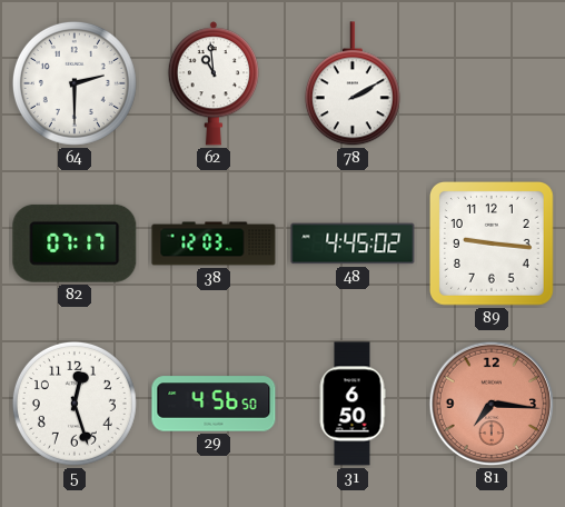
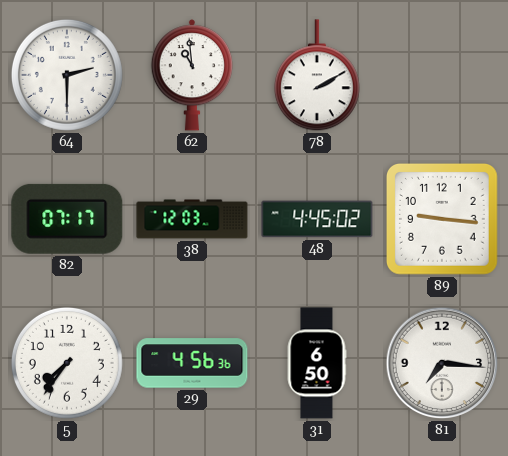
5: 12:27 -> 7:36 (67, 363)
29: 4:56:50 -> 4:56:36 (192, 363)
81 dial: salmon -> white (442, 363)
